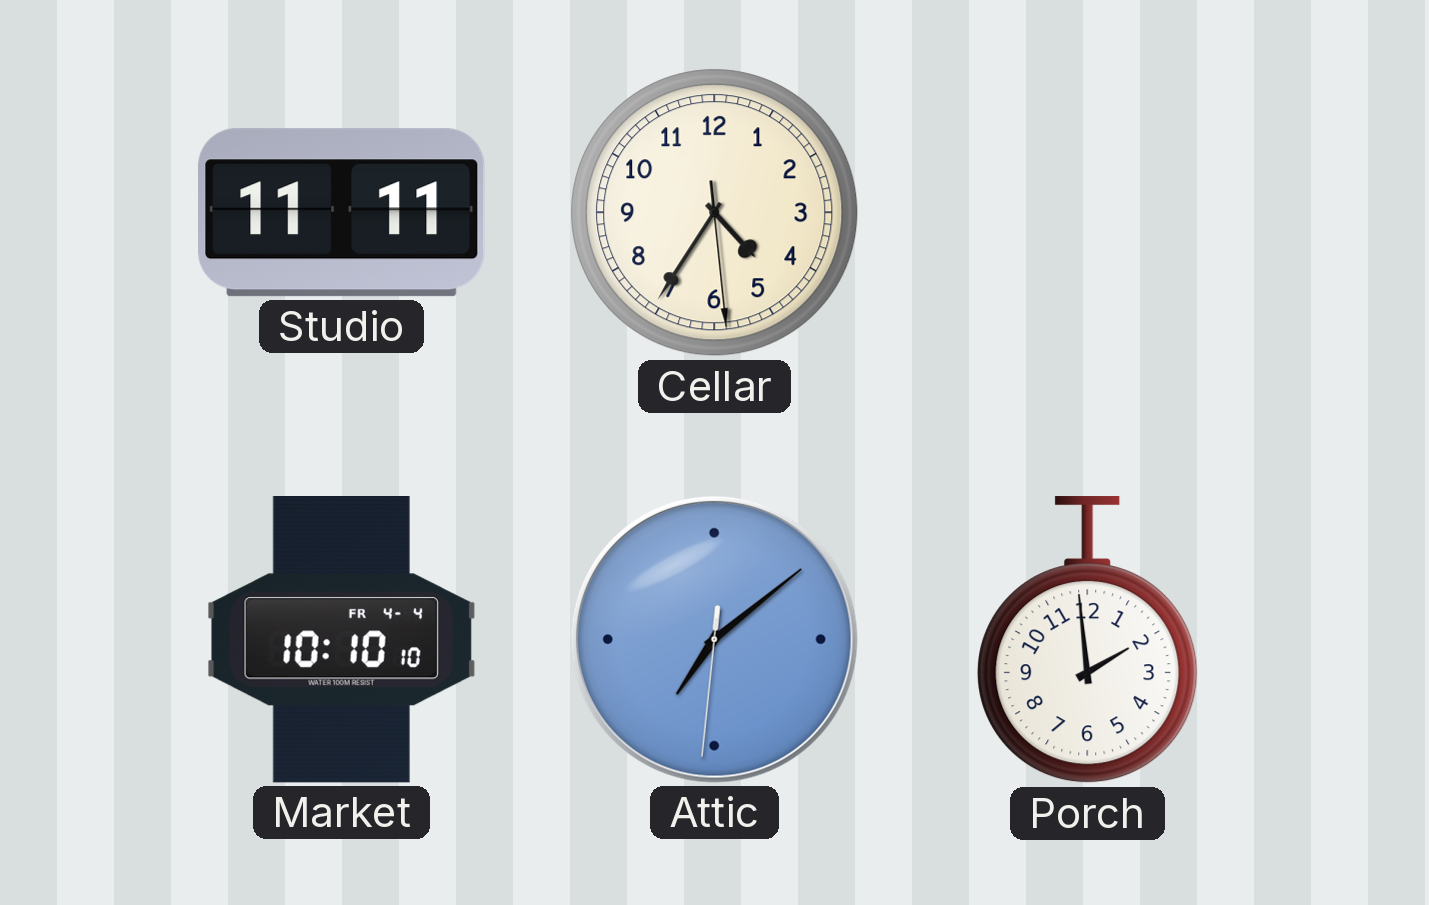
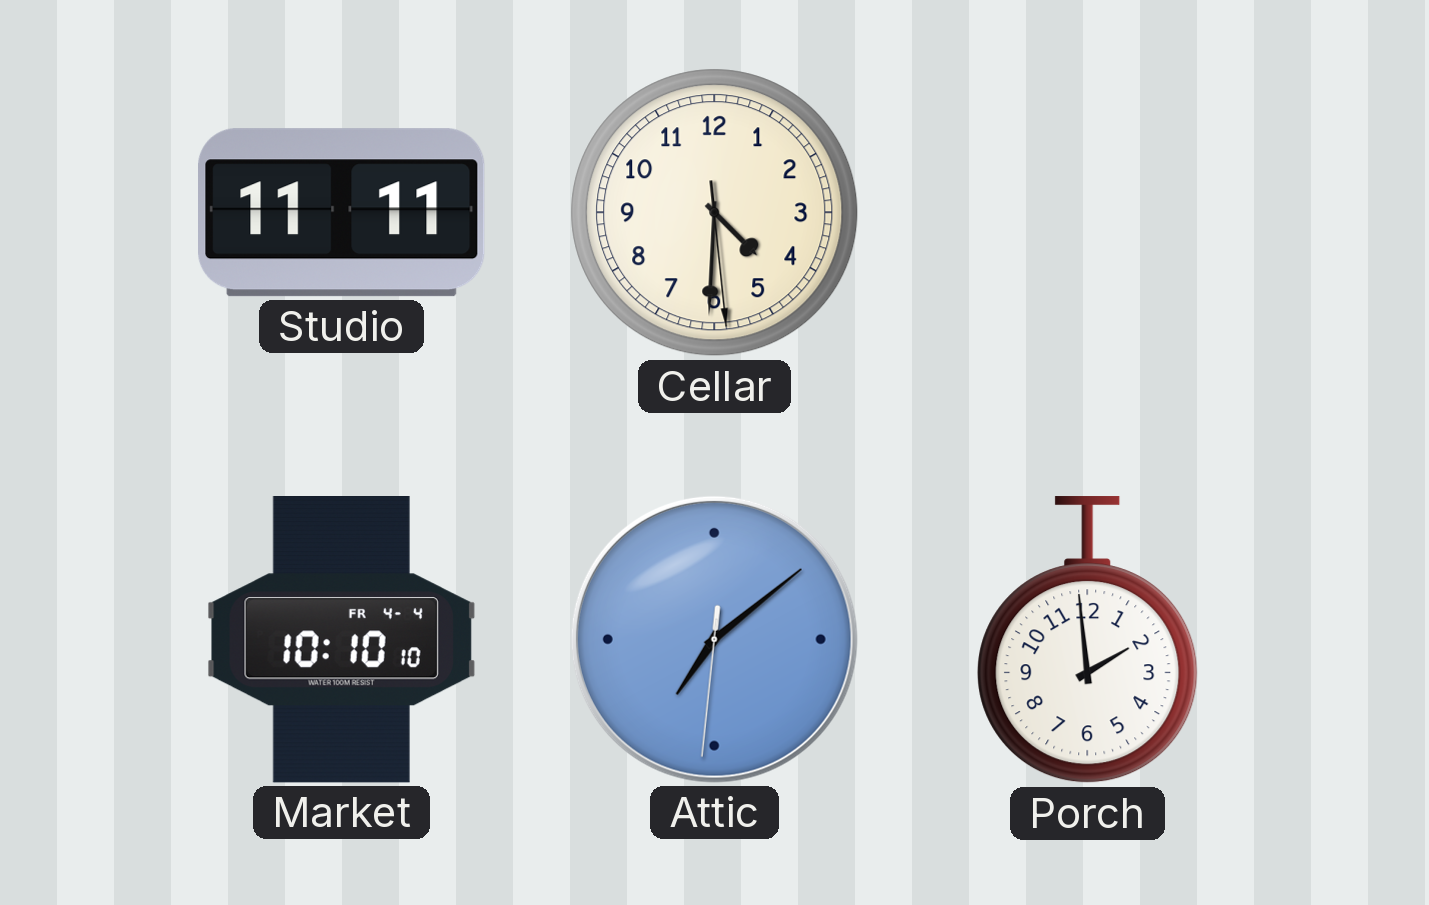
Cellar: 4:35 -> 4:30 (715, 213)
